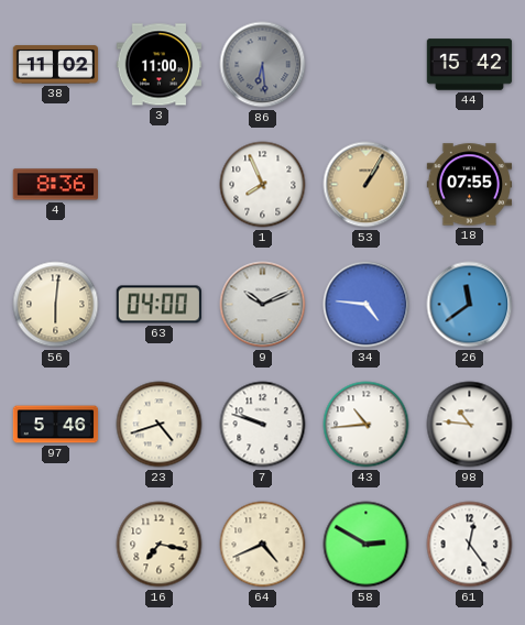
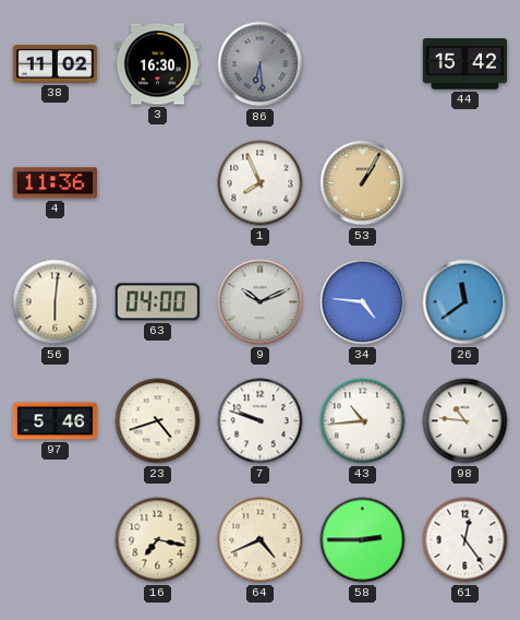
3: 11:00 -> 16:30 (157, 64)
4: 8:36 -> 11:36 (55, 183)
18: 07:55 -> none (470, 185)
58: 2:50 -> 2:45 (363, 540)
